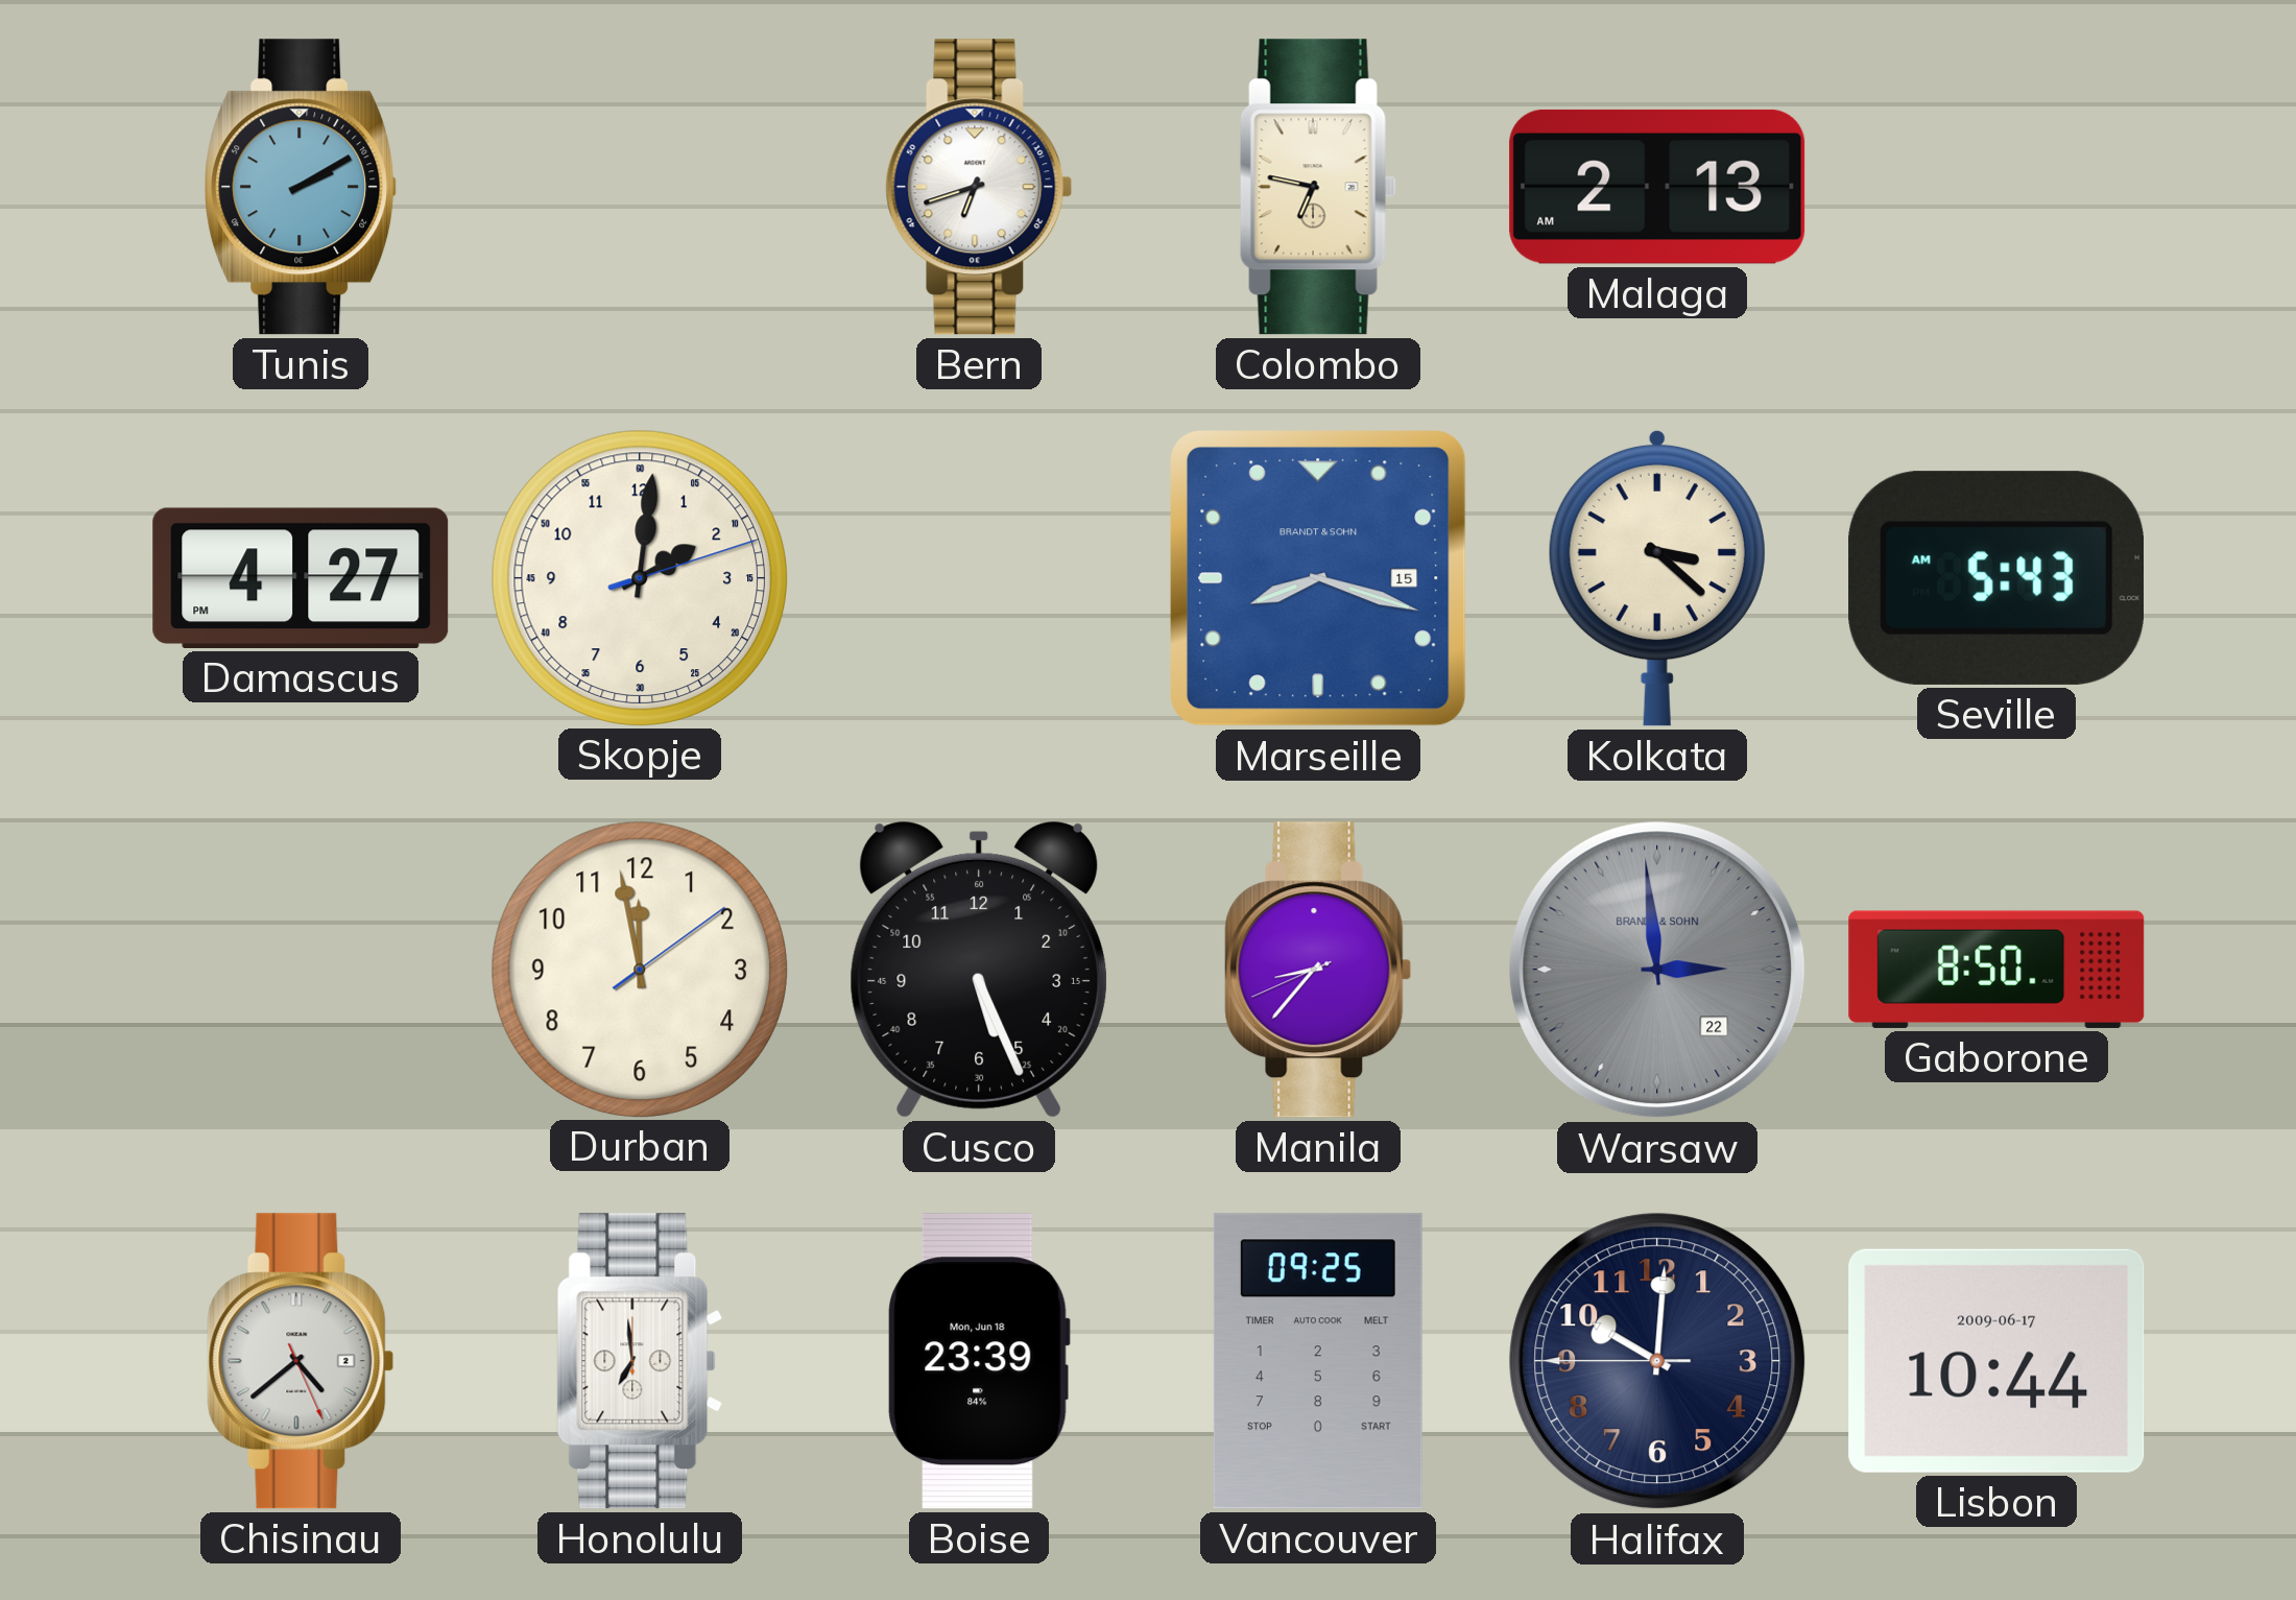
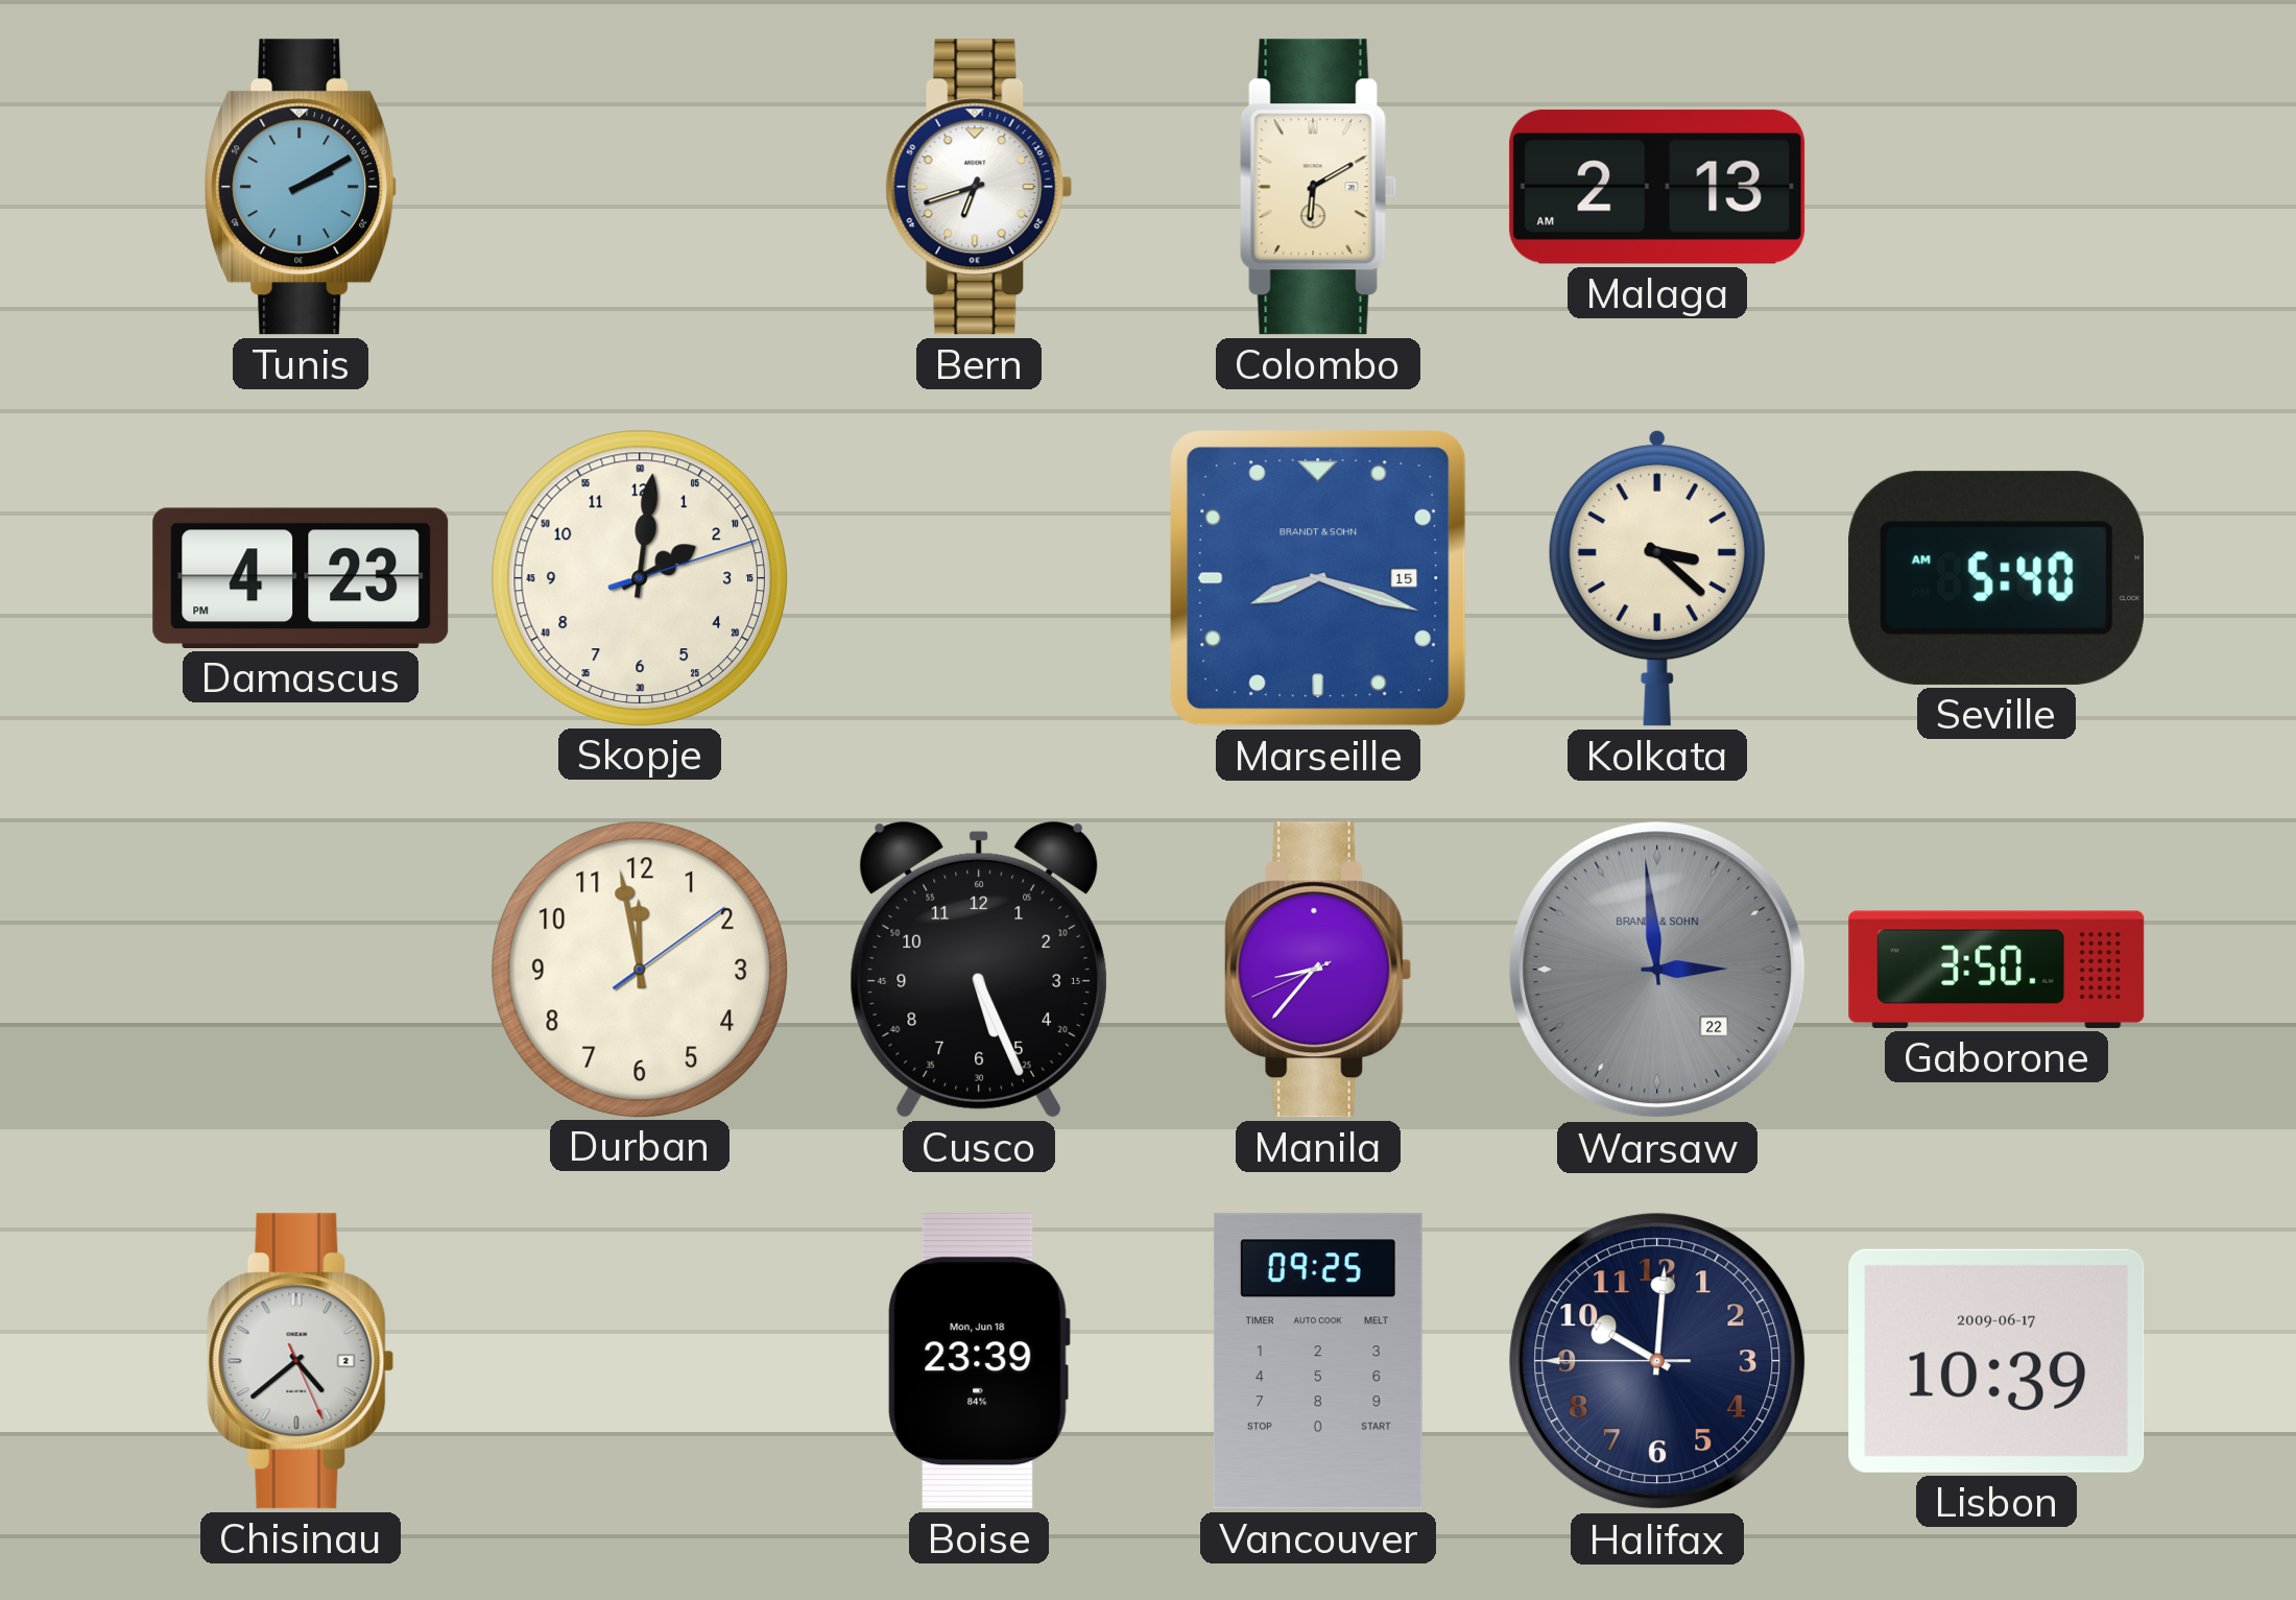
Colombo: 6:47 -> 6:10 (1318, 187)
Damascus: 4:27 -> 4:23 (301, 578)
Seville: 5:43 -> 5:40 (1995, 578)
Gaborone: 8:50 -> 3:50 (1996, 970)
Honolulu: 6:59 -> none (640, 1361)
Lisbon: 10:44 -> 10:39 (1996, 1361)
